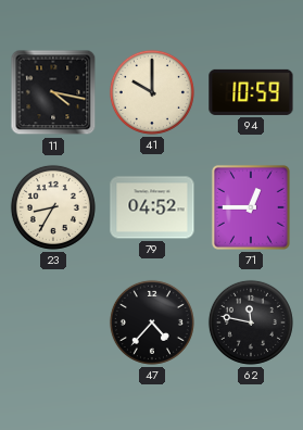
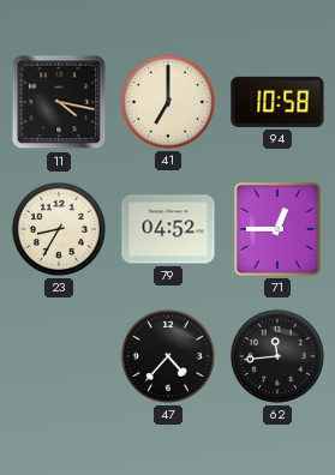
41: 10:00 -> 7:00 (168, 102)
94: 10:59 -> 10:58 (277, 102)
62: 11:47 -> 11:44 (277, 356)
